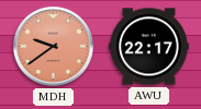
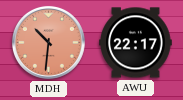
MDH: 9:39 -> 10:31 (48, 42)
